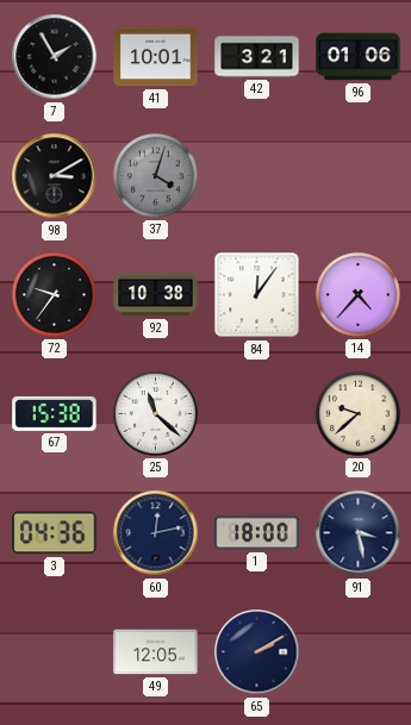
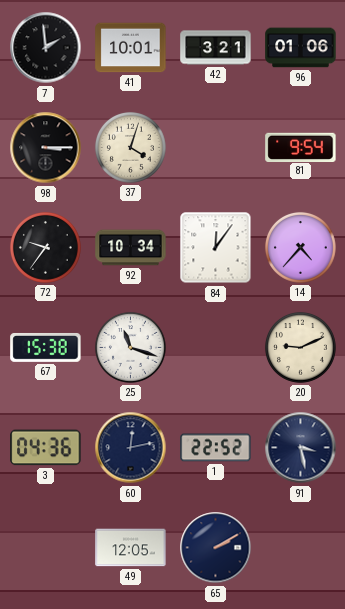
7: 1:55 -> 1:59 (46, 48)
98: 3:10 -> 3:15 (46, 148)
37 dial: grey -> cream (130, 147)
81: none -> 9:54 (301, 147)
92: 10:38 -> 10:34 (131, 248)
25: 11:22 -> 11:18 (130, 347)
20: 9:38 -> 9:11 (300, 347)
1: 18:00 -> 22:52 (216, 448)
